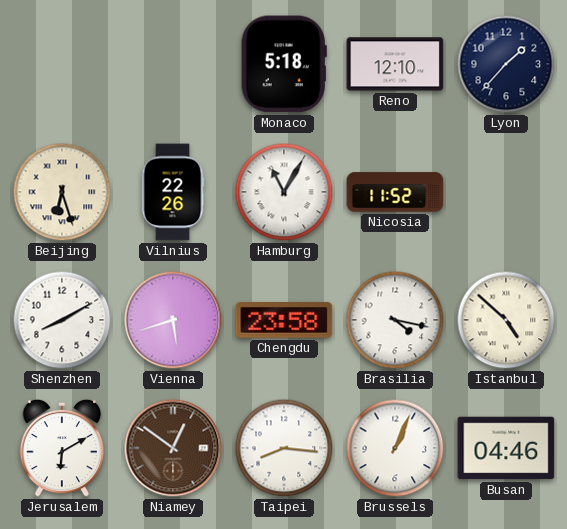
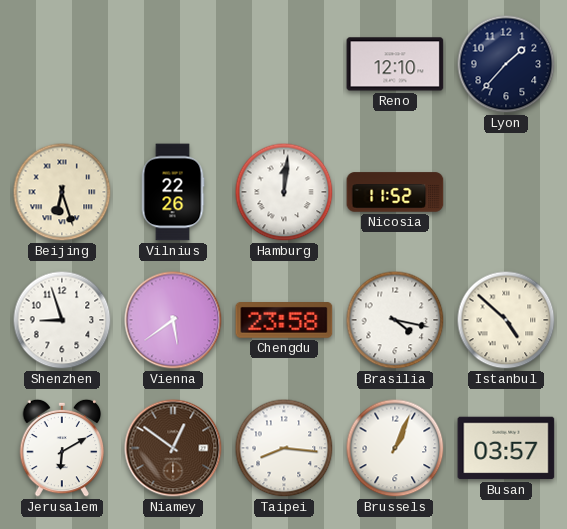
Monaco: 5:18 -> none (284, 64)
Hamburg: 11:05 -> 12:01 (284, 192)
Shenzhen: 8:10 -> 8:57 (62, 320)
Vienna: 5:42 -> 5:39 (173, 320)
Busan: 04:46 -> 03:57 (506, 448)
